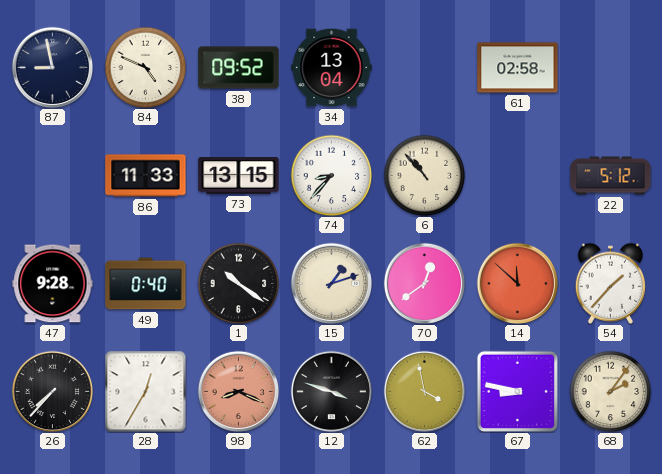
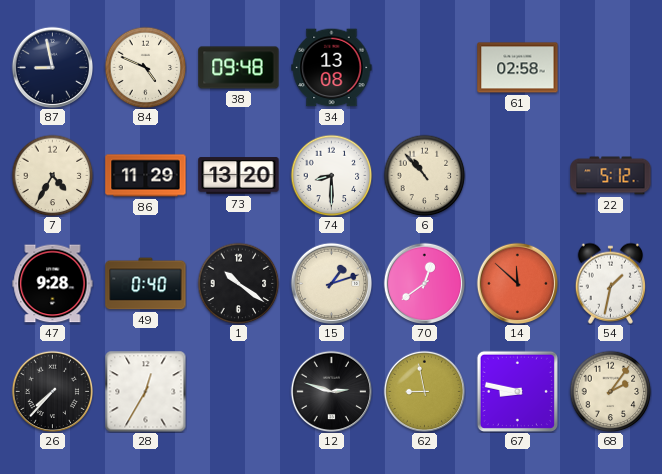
38: 09:52 -> 09:48 (239, 68)
34: 13:04 -> 13:08 (332, 68)
7: none -> 4:35 (52, 175)
86: 11:33 -> 11:29 (146, 176)
73: 13:15 -> 13:20 (239, 176)
74: 8:37 -> 8:30 (331, 175)
54: 1:37 -> 1:32 (610, 283)
98: 8:19 -> none (238, 391)
12: 3:48 -> 2:48 (331, 391)
62: 3:58 -> 8:58 (424, 391)
